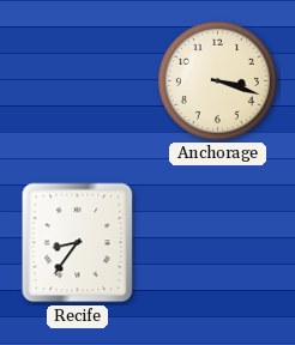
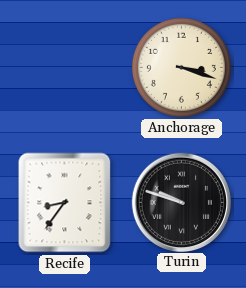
Turin: none -> 9:48 (181, 202)
